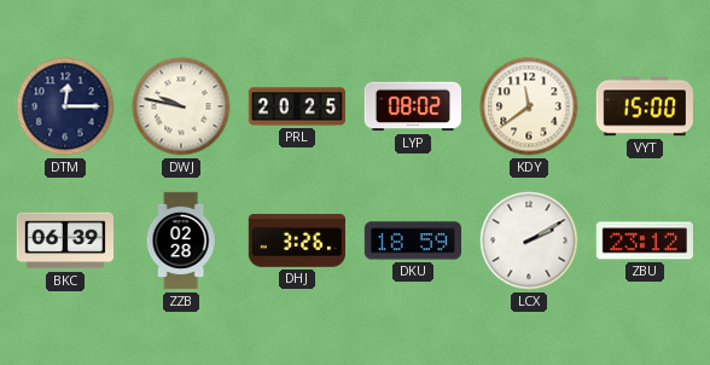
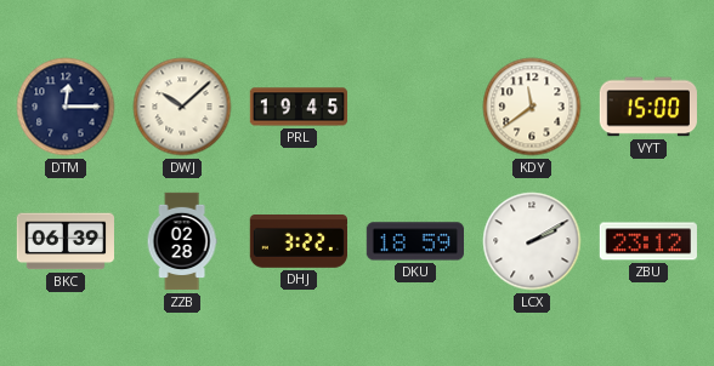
DWJ: 9:47 -> 10:08 (182, 107)
PRL: 20:25 -> 19:45 (299, 107)
LYP: 08:02 -> none (413, 106)
DHJ: 3:26 -> 3:22 (297, 242)
